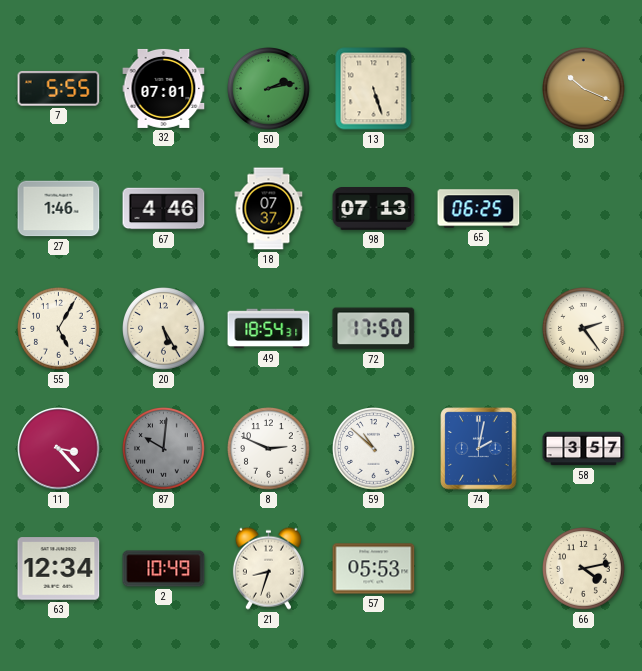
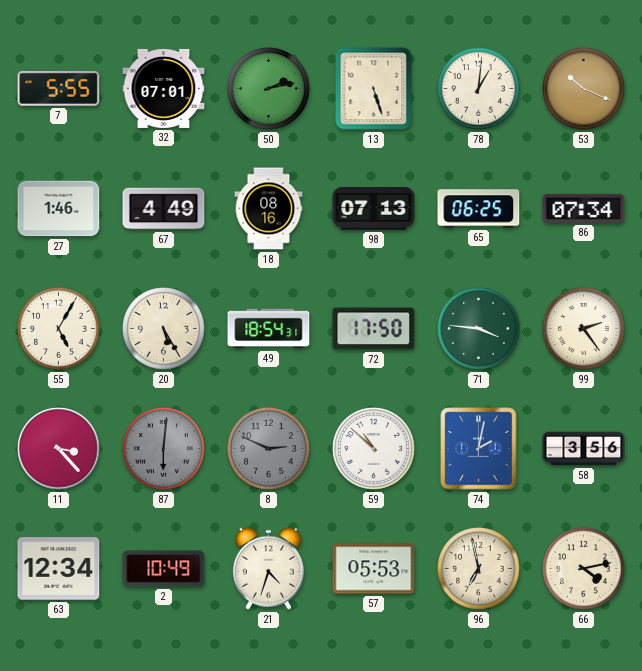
78: none -> 1:01 (479, 89)
67: 4:46 -> 4:49 (164, 209)
18: 07:37 -> 08:16 (269, 209)
86: none -> 07:34 (584, 208)
71: none -> 3:46 (479, 329)
87: 10:01 -> 6:01 (164, 449)
8 dial: white -> grey (269, 449)
58: 3:57 -> 3:56 (584, 449)
21: 8:33 -> 4:33 (268, 568)
96: none -> 6:58 (479, 569)
